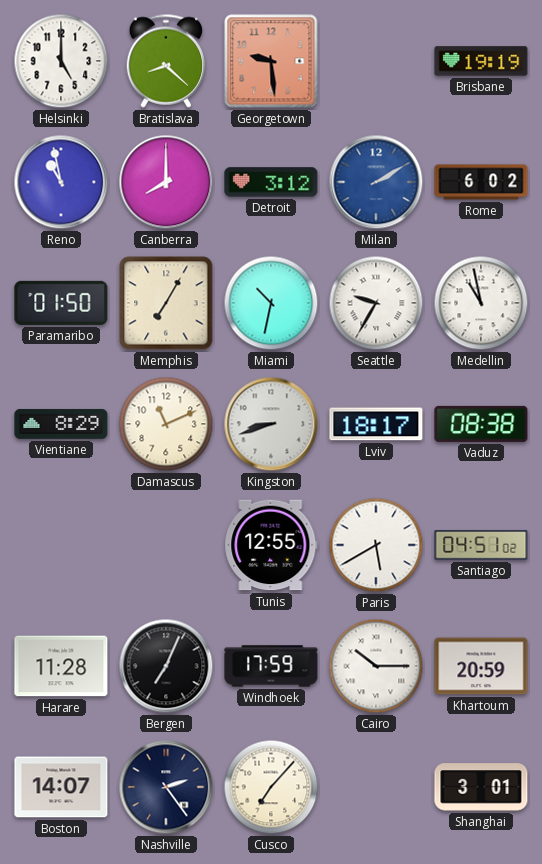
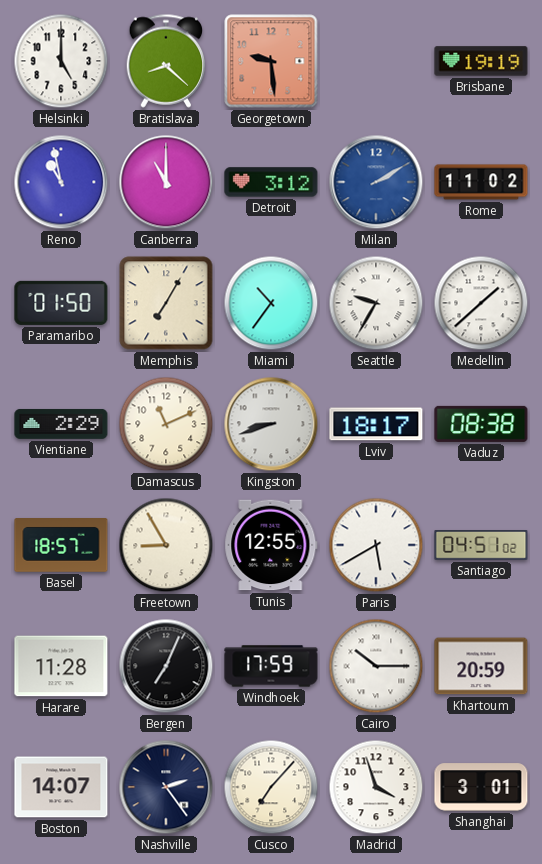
Canberra: 8:00 -> 11:00 (166, 182)
Rome: 6:02 -> 11:02 (481, 182)
Miami: 10:32 -> 10:36 (271, 303)
Medellin: 10:58 -> 1:38 (481, 303)
Vientiane: 8:29 -> 2:29 (61, 424)
Basel: none -> 18:57 (61, 546)
Freetown: none -> 8:55 (166, 545)
Madrid: none -> 3:57 (376, 787)
